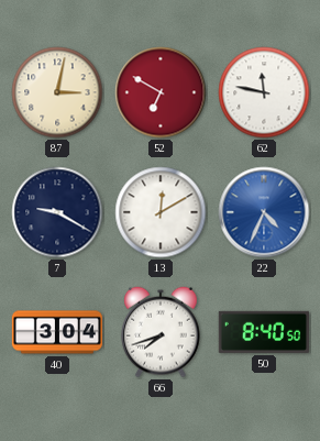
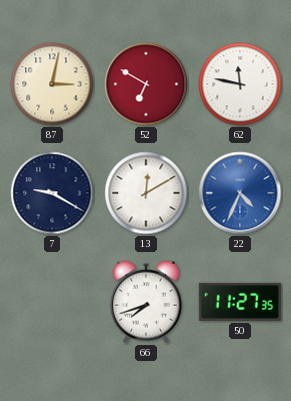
40: 3:04 -> none (57, 332)
50: 8:40 -> 11:27 (240, 302)
